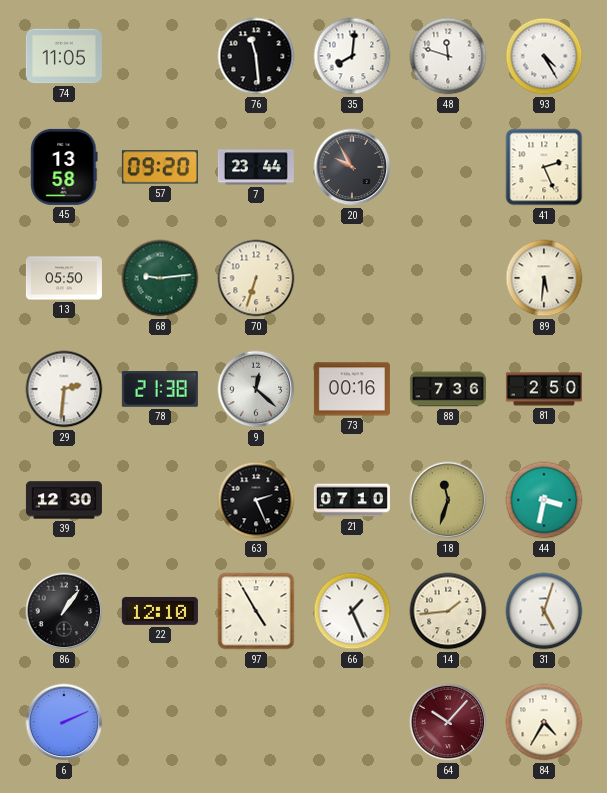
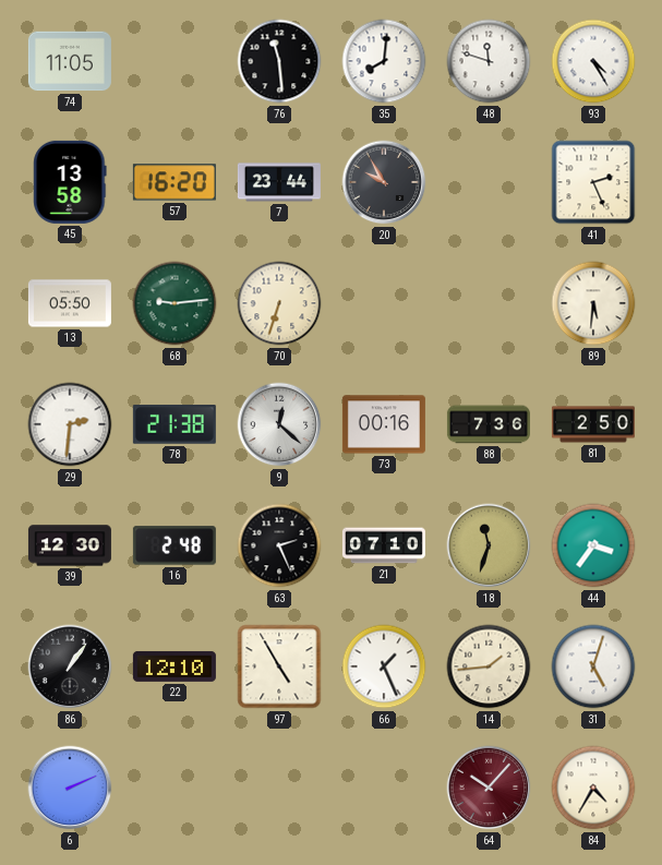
57: 09:20 -> 16:20 (174, 182)
16: none -> 2:48 (174, 545)
44: 3:32 -> 3:36 (593, 545)
